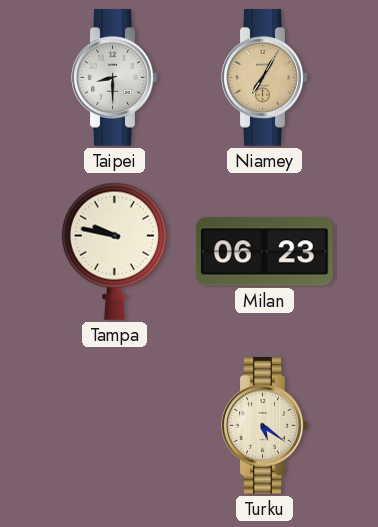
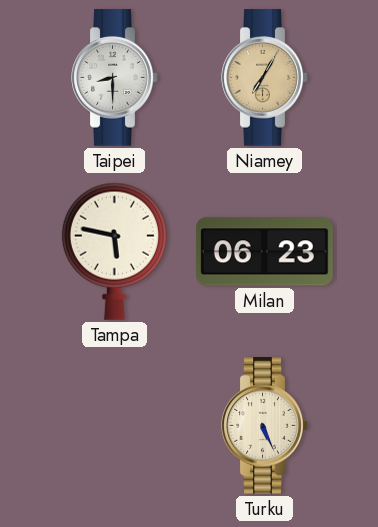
Tampa: 9:47 -> 5:47 (114, 251)
Turku: 5:21 -> 5:26 (265, 426)
